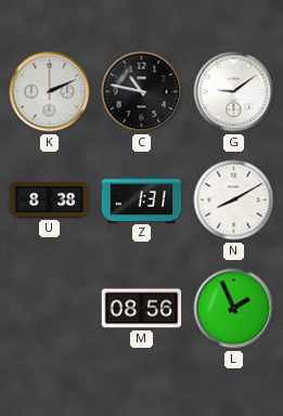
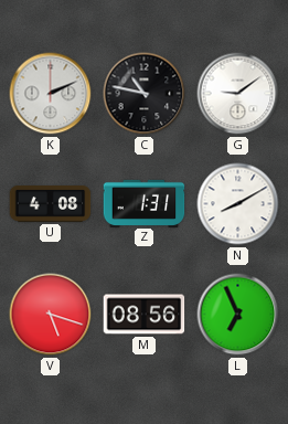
U: 8:38 -> 4:08 (51, 204)
V: none -> 5:18 (51, 315)
L: 1:56 -> 6:56 (238, 315)
